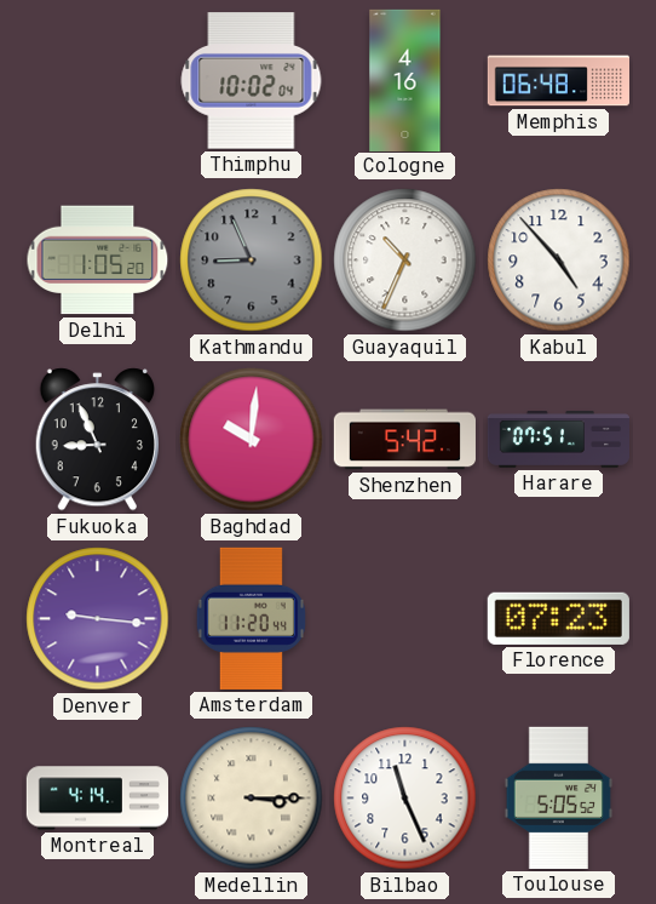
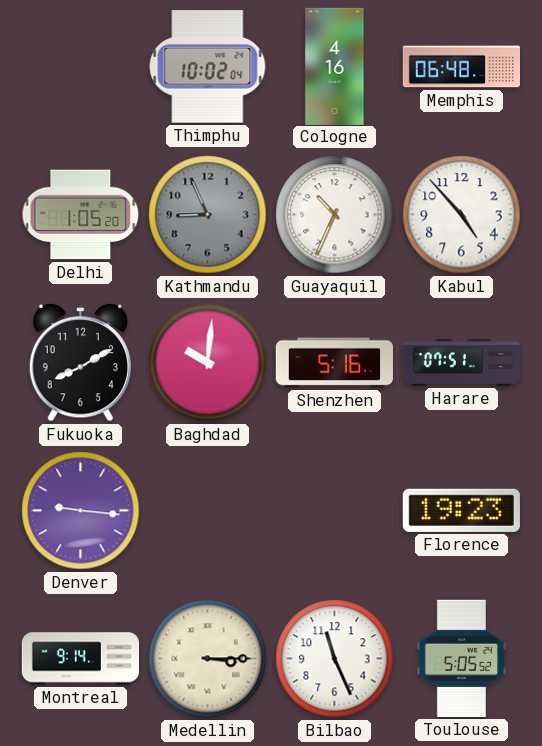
Fukuoka: 8:56 -> 8:10 (80, 363)
Shenzhen: 5:42 -> 5:16 (334, 363)
Amsterdam: 11:20 -> none (251, 618)
Florence: 07:23 -> 19:23 (461, 510)
Montreal: 4:14 -> 9:14 (80, 659)
